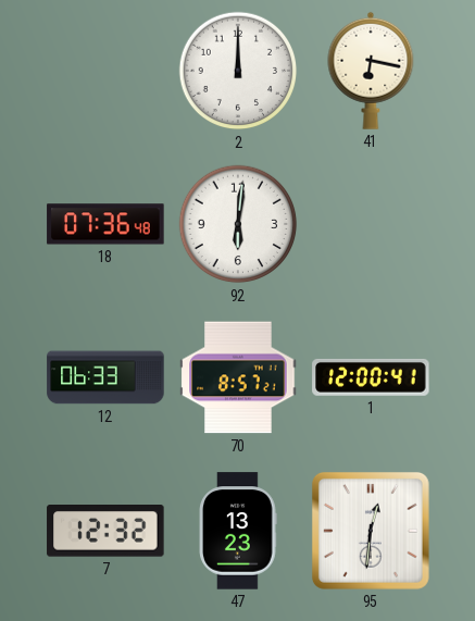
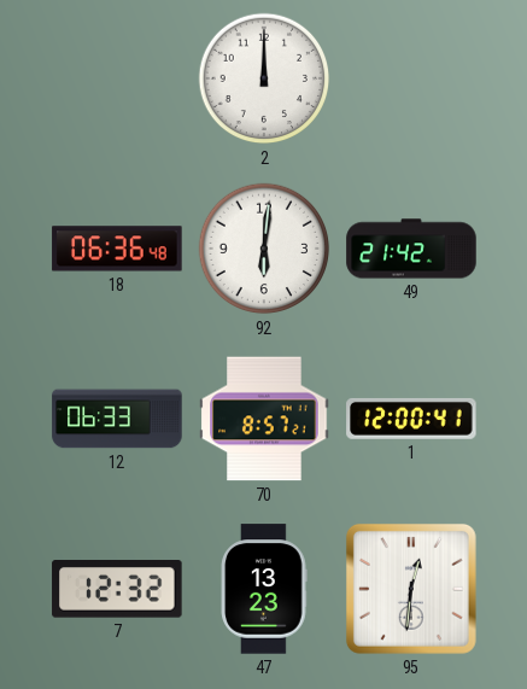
41: 6:17 -> none (371, 71)
18: 07:36 -> 06:36 (117, 249)
49: none -> 21:42 (411, 249)
